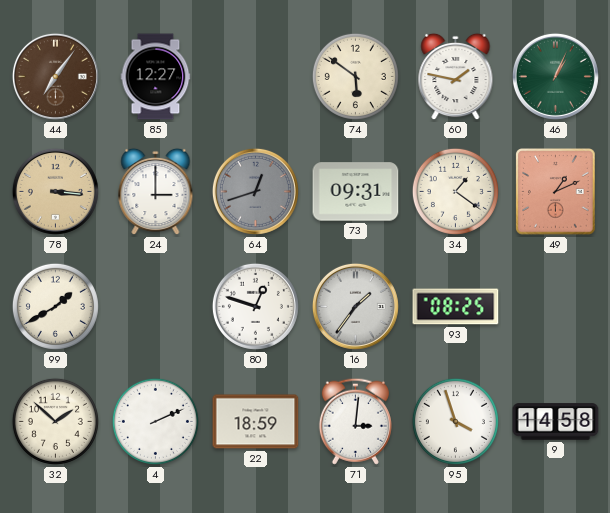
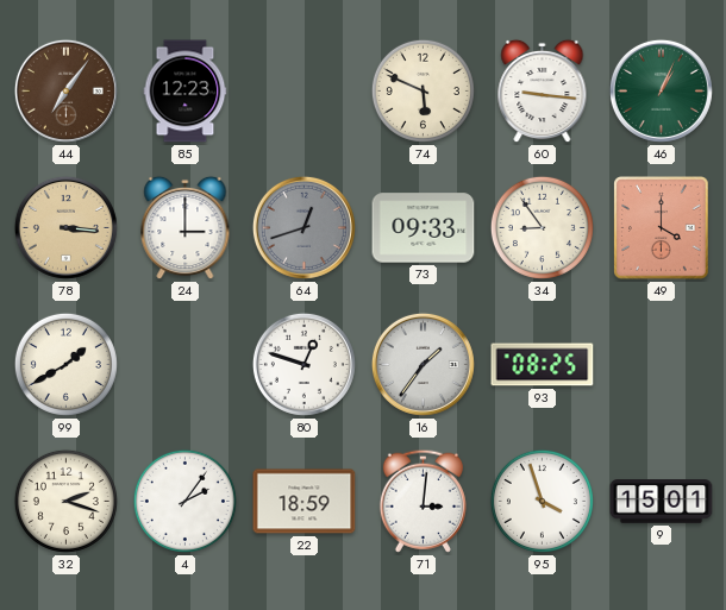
85: 12:27 -> 12:23 (186, 92)
74: 5:51 -> 5:49 (423, 90)
60: 1:47 -> 9:16 (543, 92)
73: 09:31 -> 09:33 (424, 228)
34: 1:21 -> 8:54 (542, 227)
49: 1:11 -> 4:00 (662, 228)
32: 1:52 -> 2:18 (65, 501)
4: 2:11 -> 2:06 (184, 501)
9: 14:58 -> 15:01 (662, 502)
